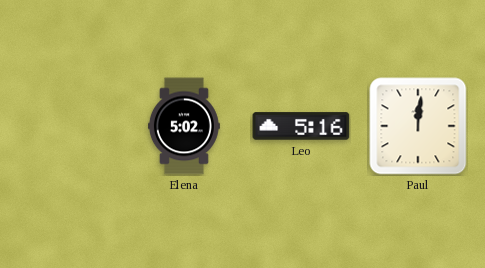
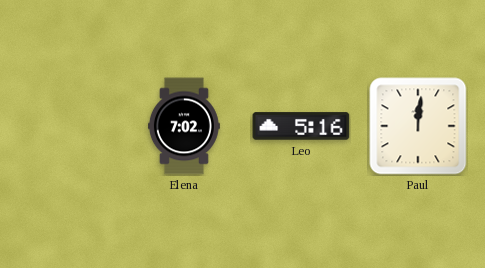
Elena: 5:02 -> 7:02 (184, 126)
